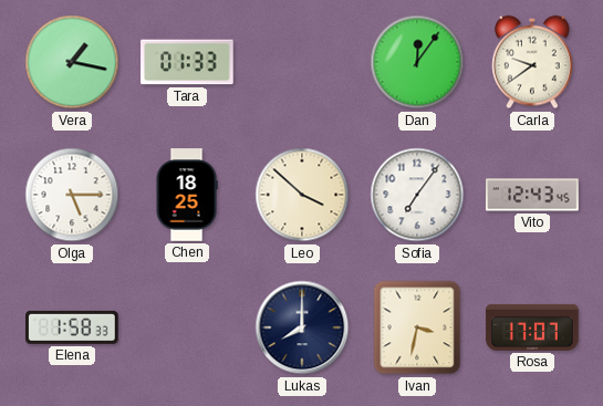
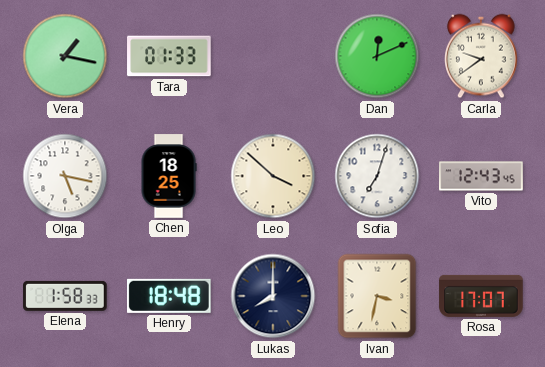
Dan: 12:06 -> 12:11 (377, 56)
Olga: 5:15 -> 5:17 (65, 176)
Sofia: 7:06 -> 7:03 (377, 176)
Henry: none -> 18:48 (170, 296)
